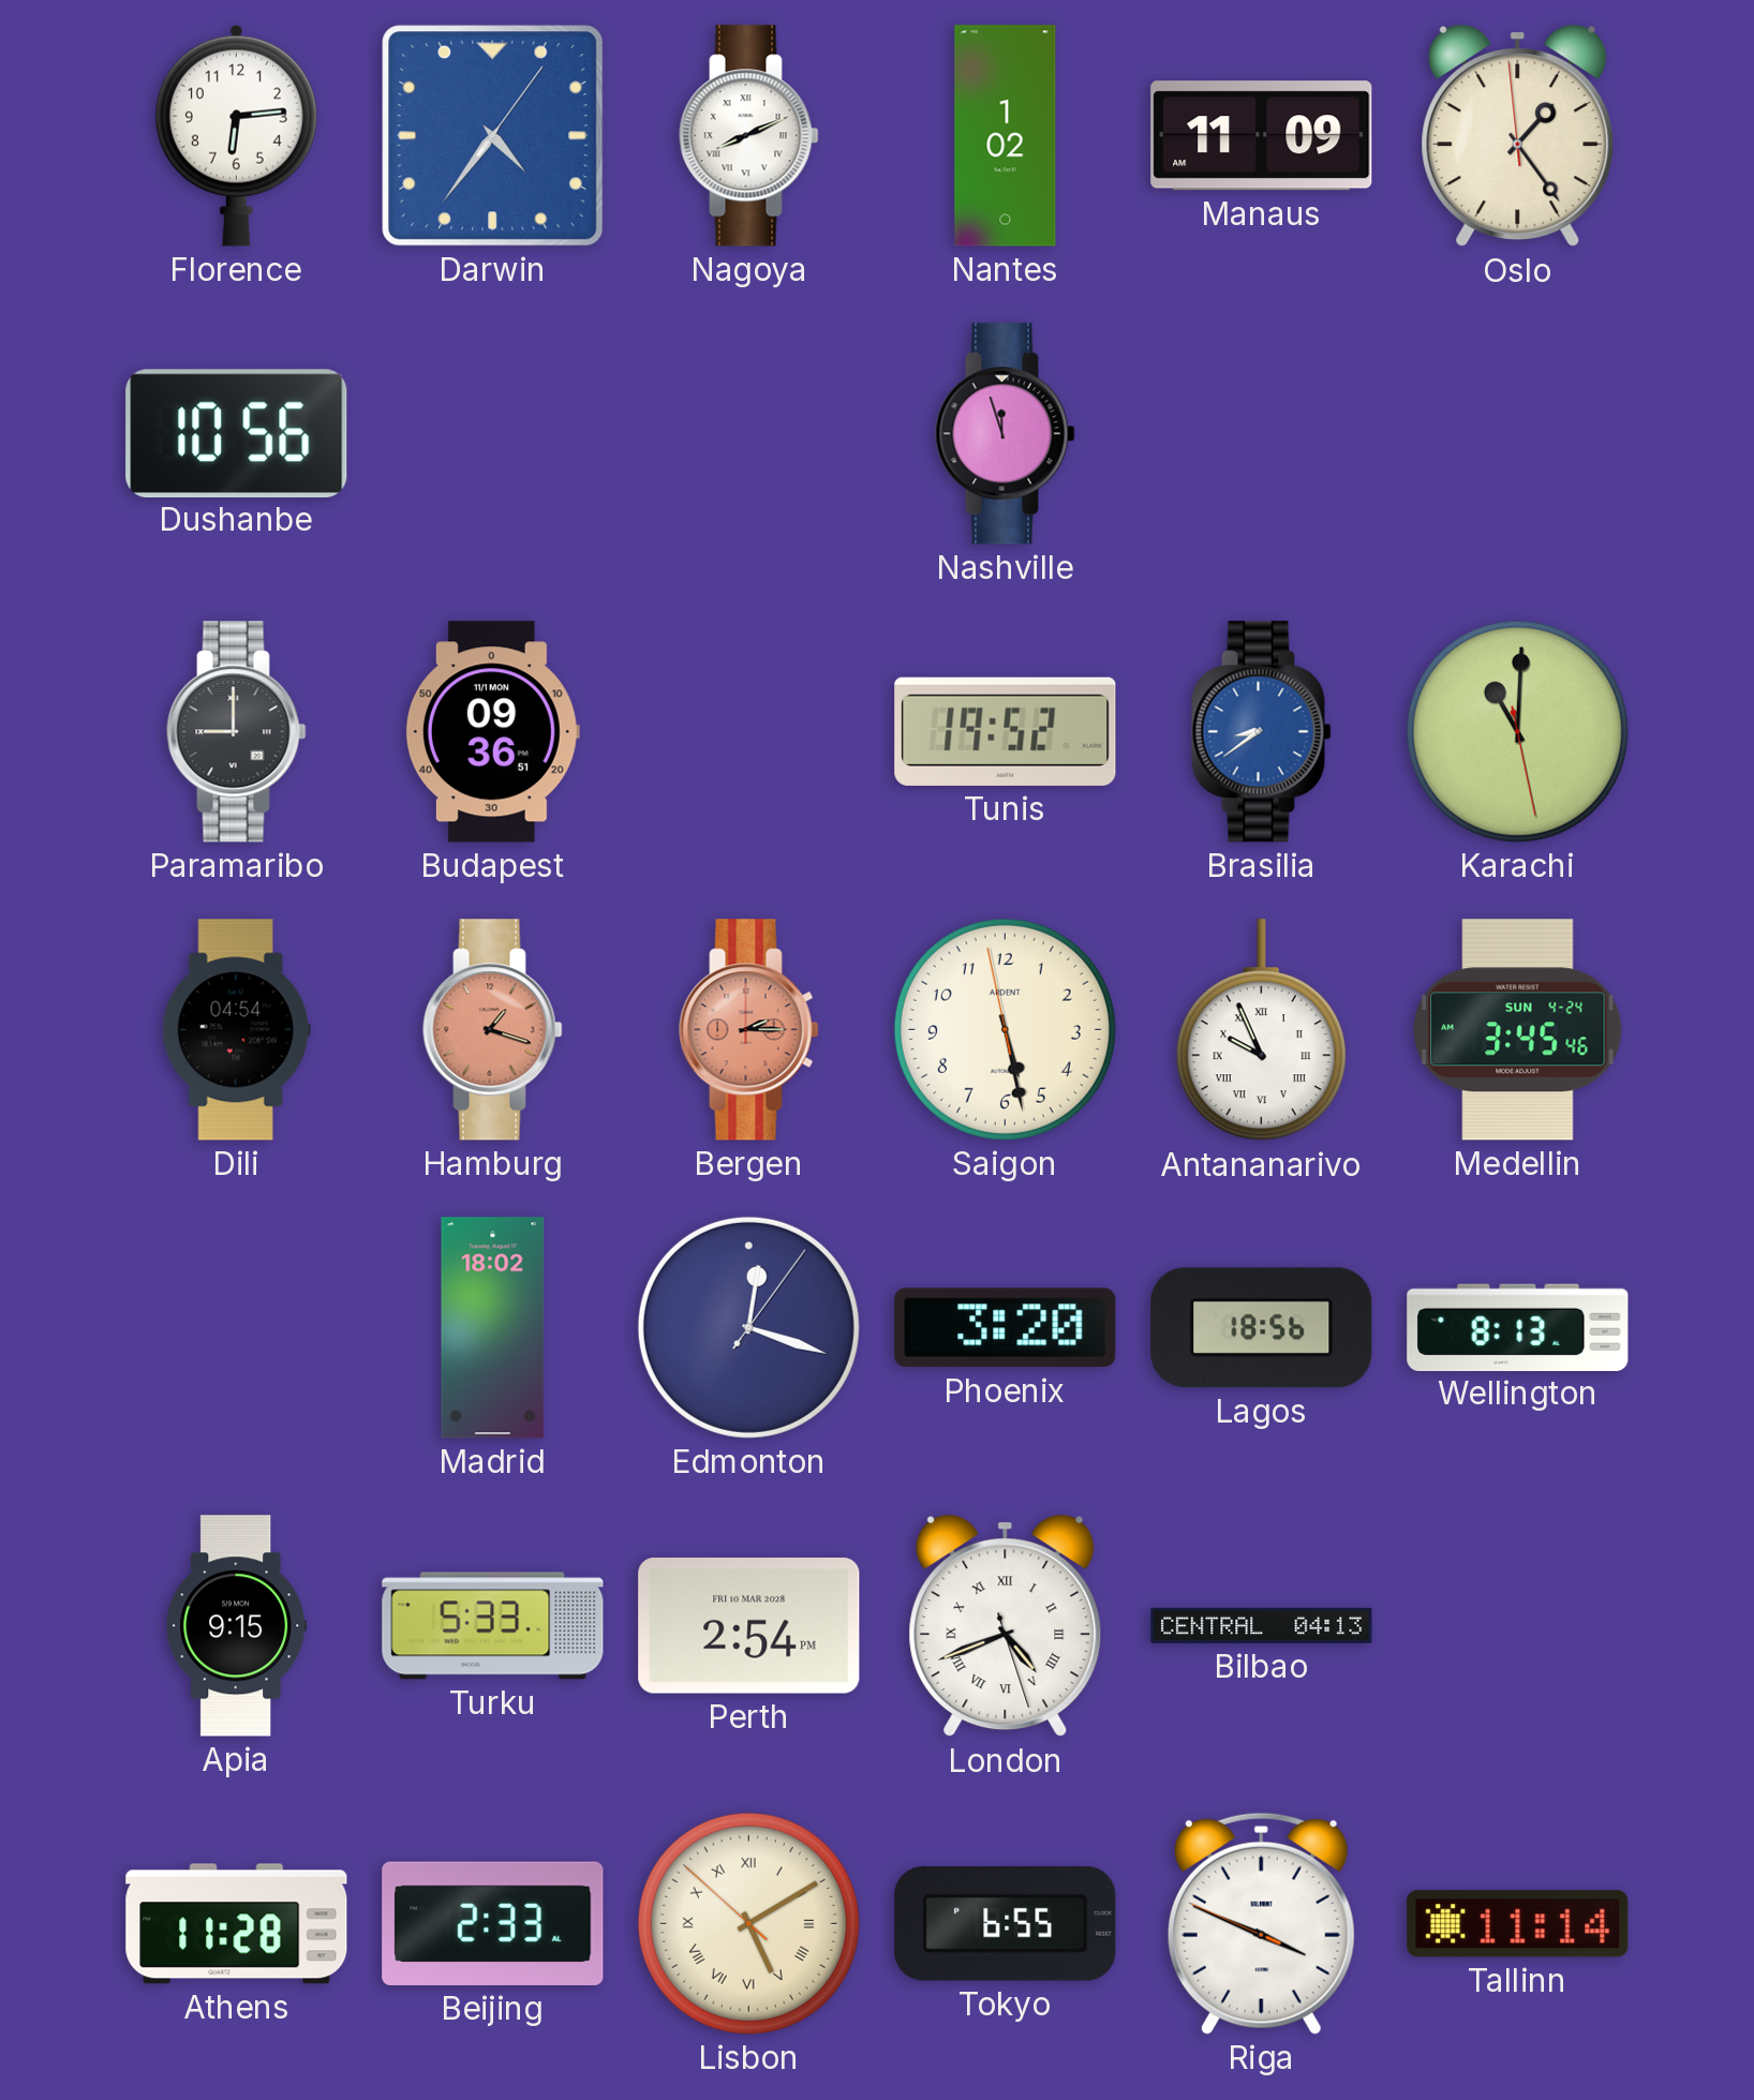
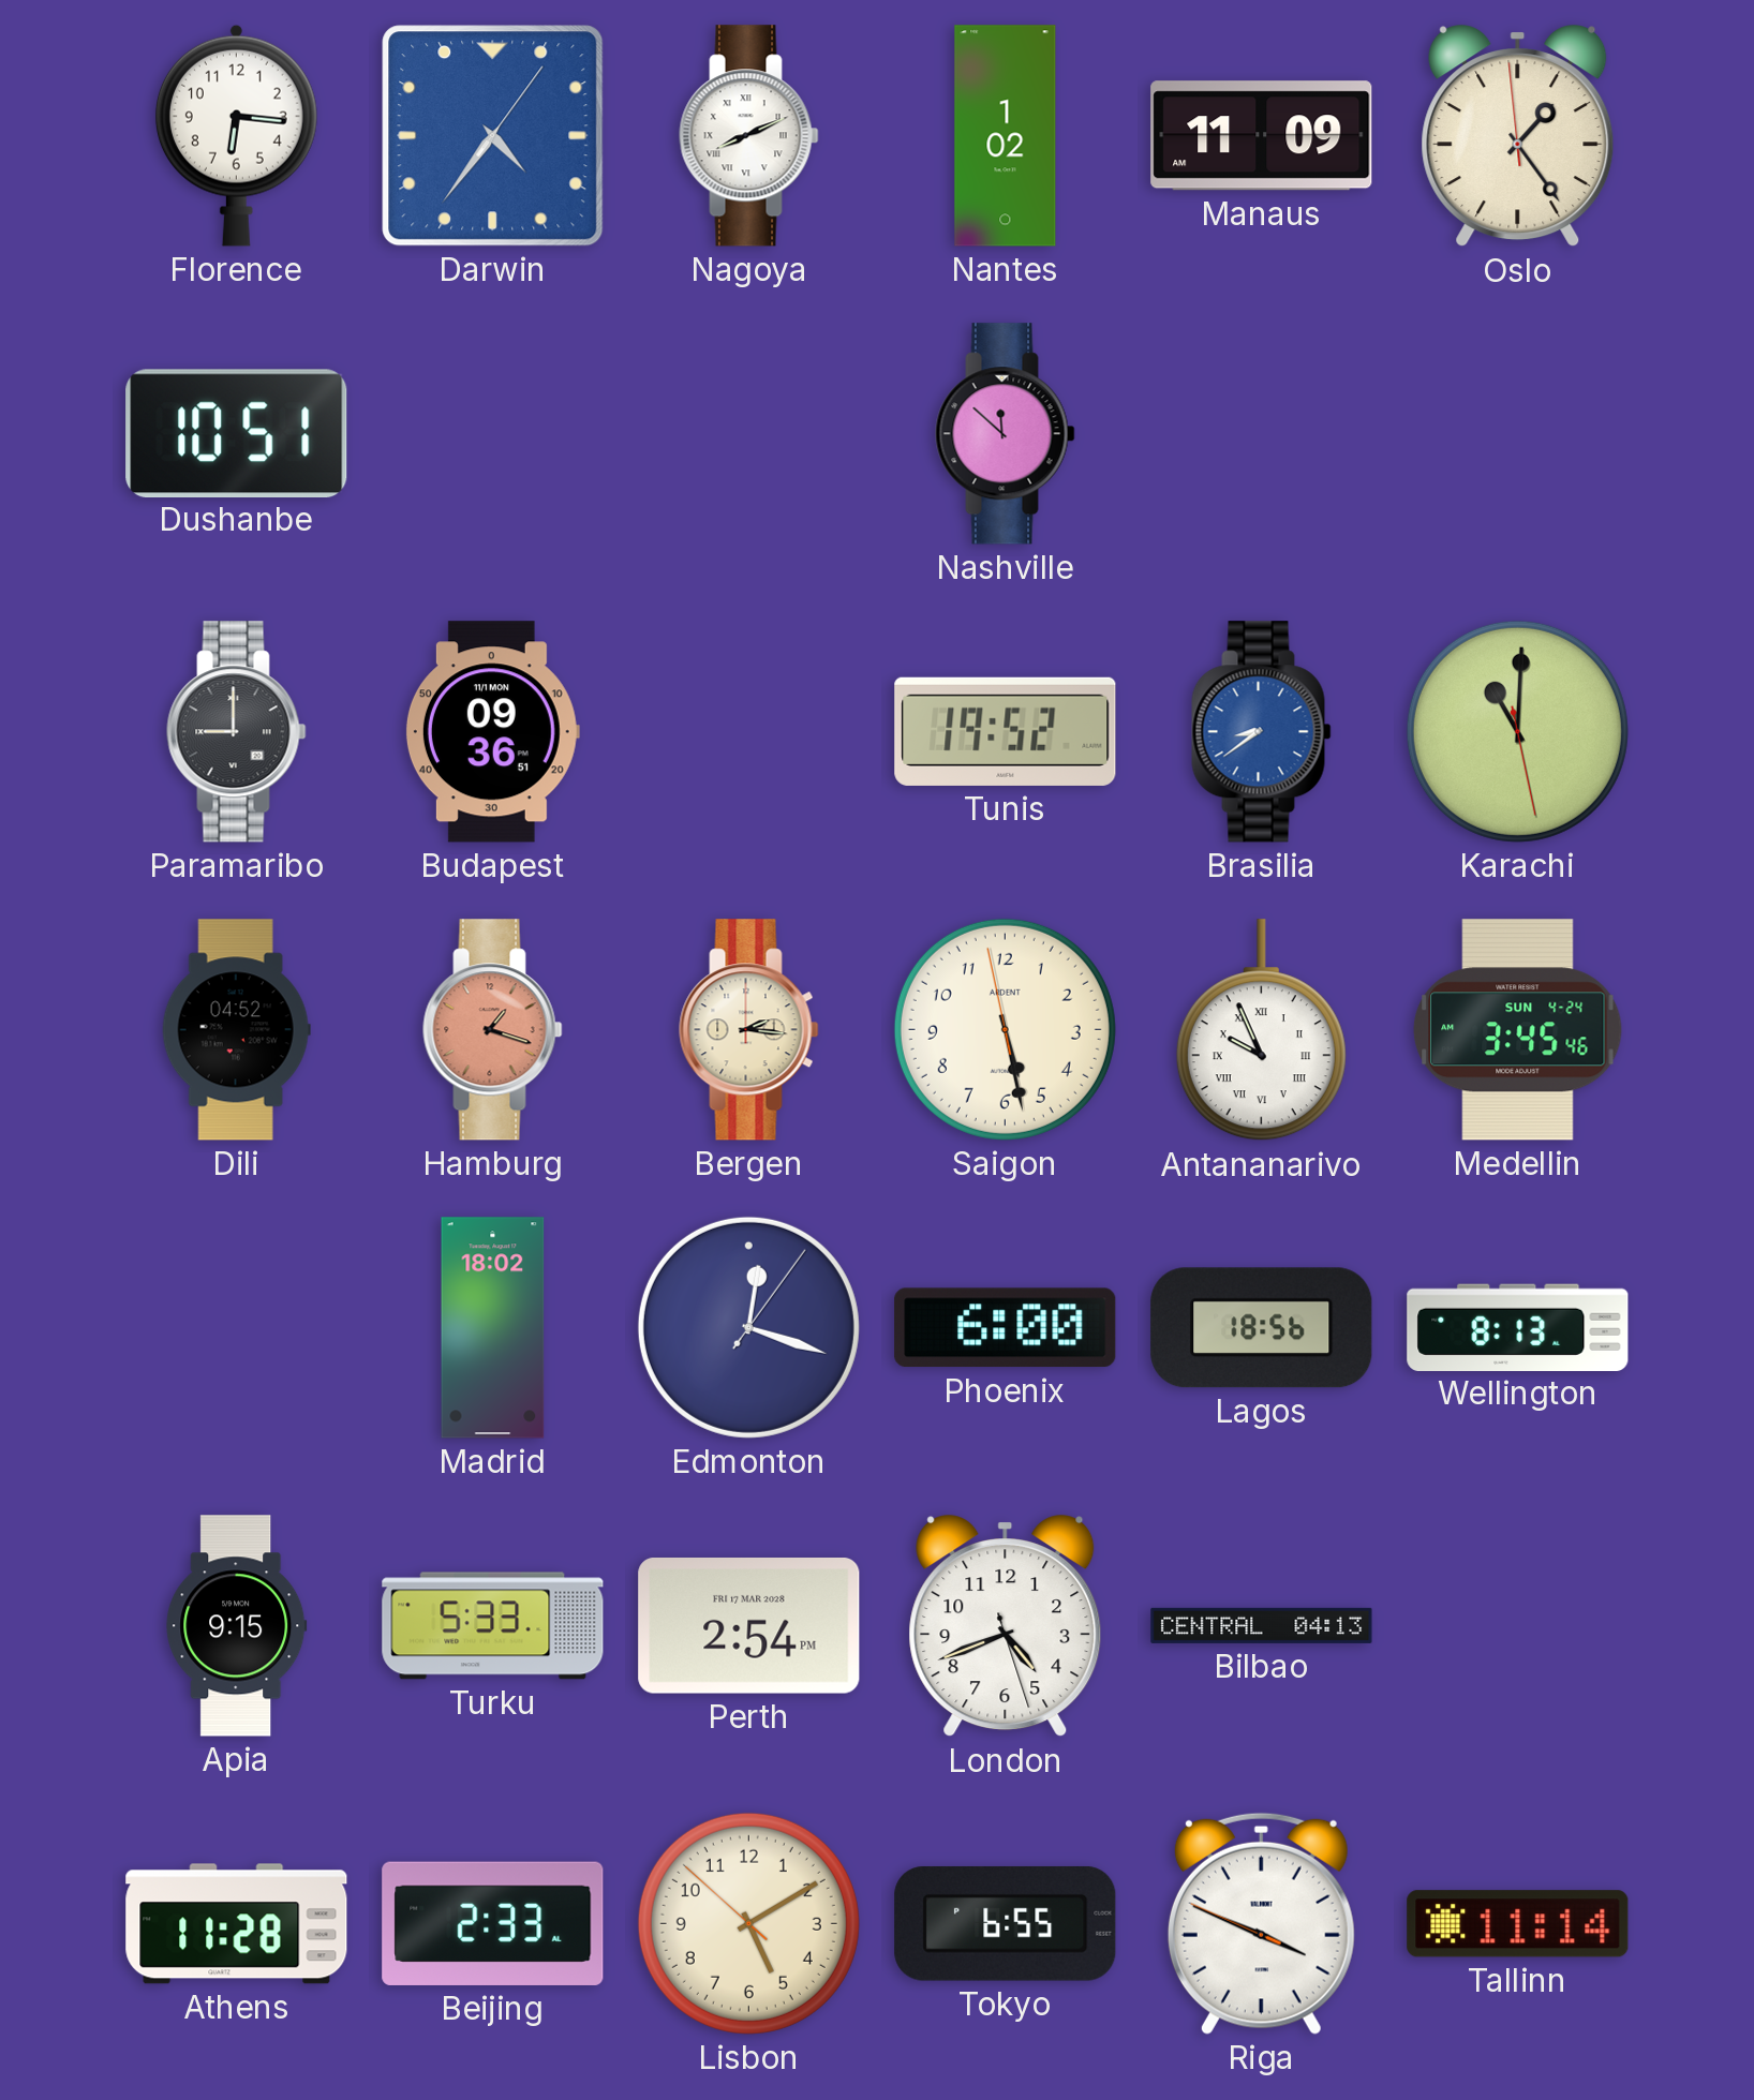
Florence: 6:14 -> 6:16 (236, 135)
Dushanbe: 10:56 -> 10:51 (237, 433)
Nashville: 11:57 -> 11:52 (1006, 434)
Dili: 04:54 -> 04:52 (236, 1030)
Bergen: 2:15 -> 2:16 (749, 1030)
Bergen dial: salmon -> cream (749, 1030)
Phoenix: 3:20 -> 6:00 (1006, 1328)
Perth date: FRI 10 MAR 2028 -> FRI 17 MAR 2028 (749, 1626)
London numerals: Roman -> Arabic (1006, 1626)
Lisbon numerals: Roman -> Arabic (748, 1923)
